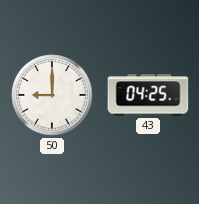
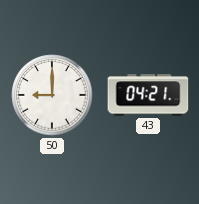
43: 04:25 -> 04:21 (148, 95)
